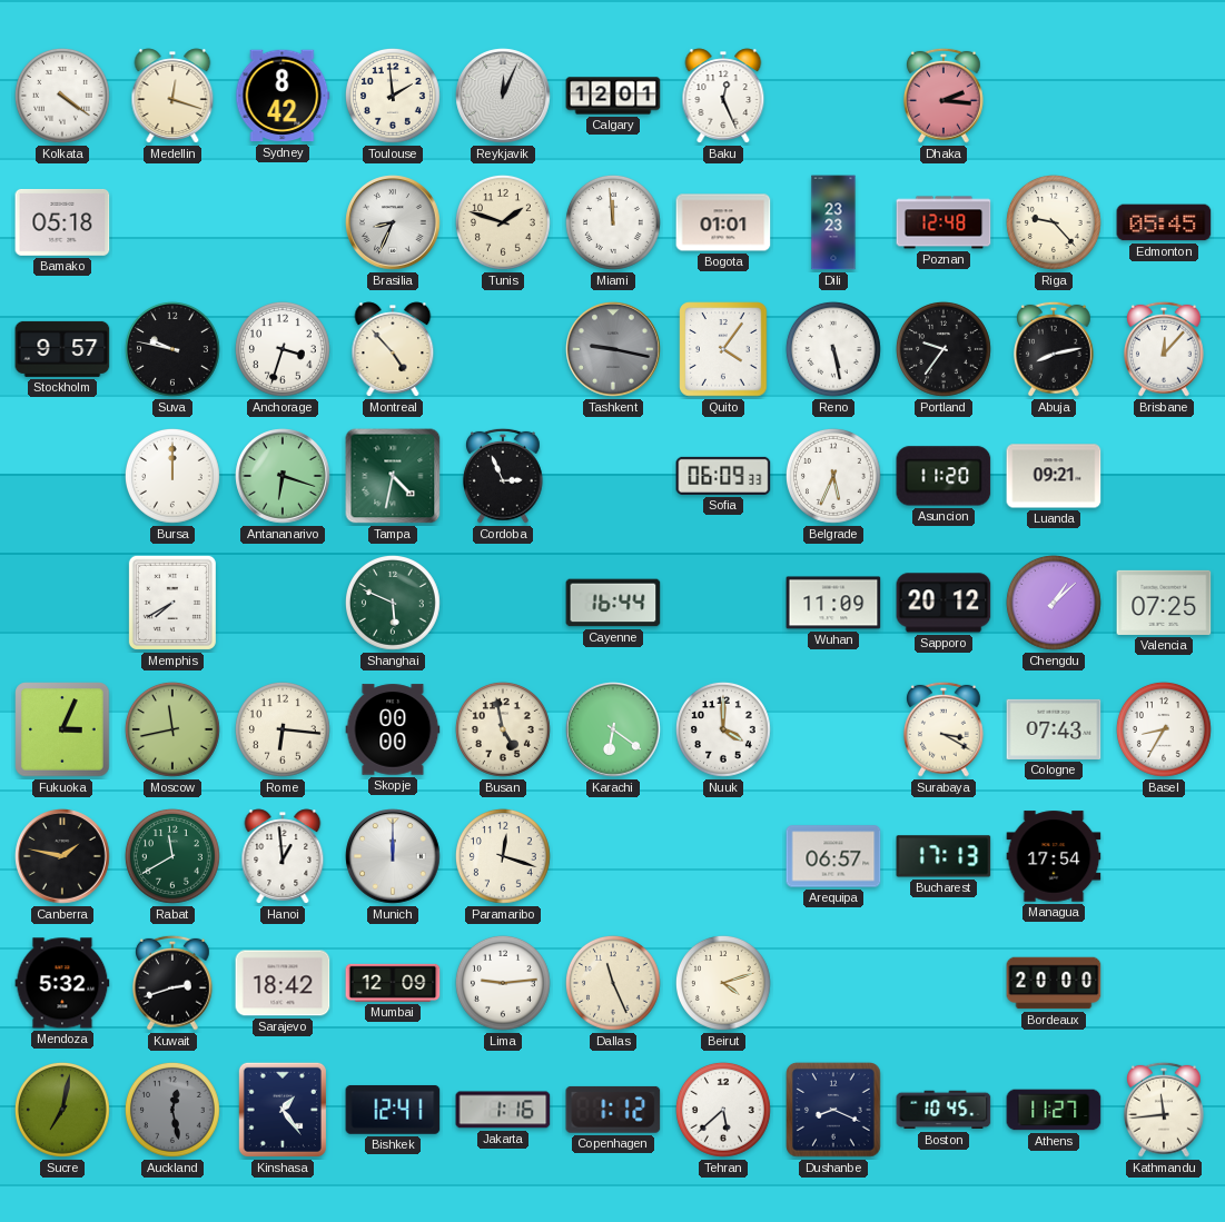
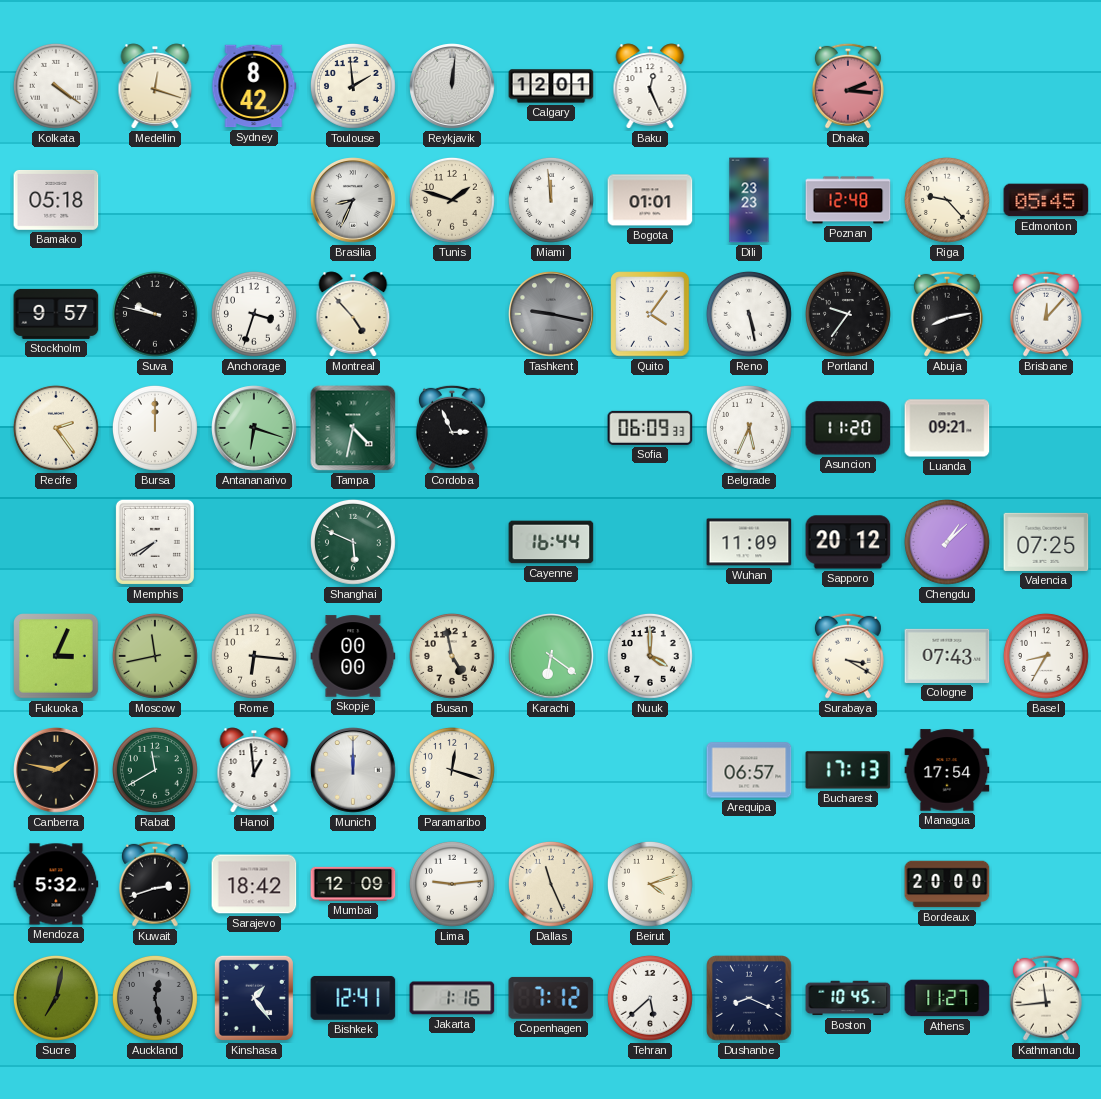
Reykjavik: 12:04 -> 12:01 (452, 86)
Recife: none -> 2:24 (56, 428)
Copenhagen: 1:12 -> 7:12 (551, 998)
